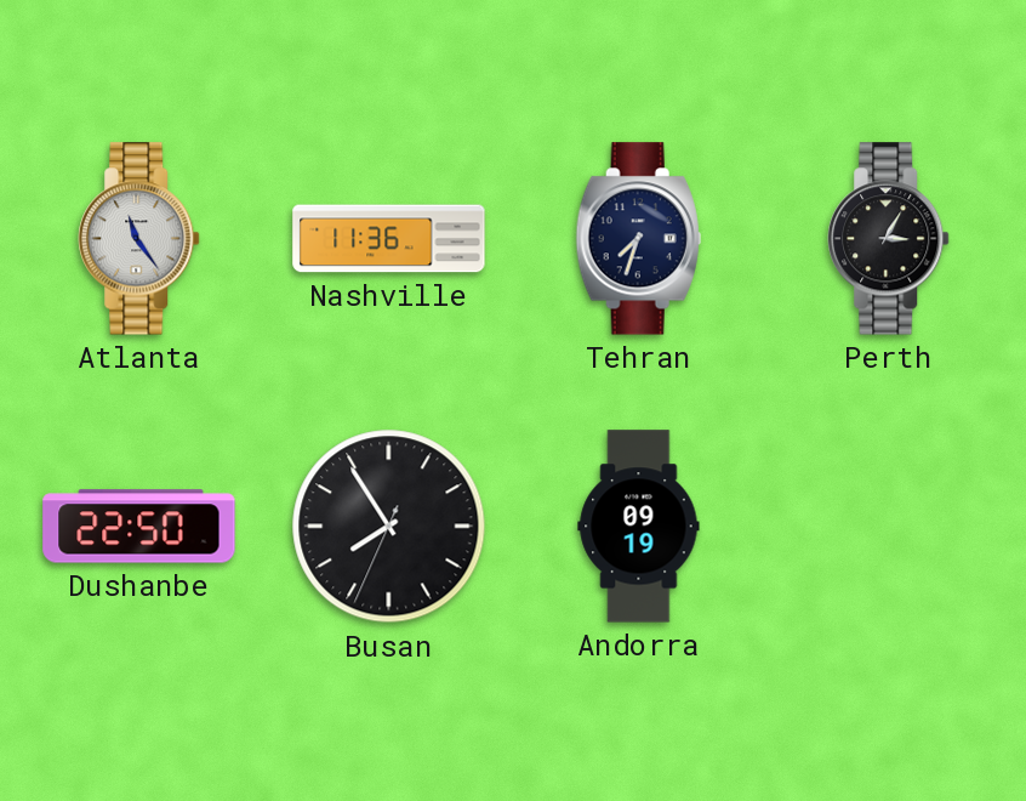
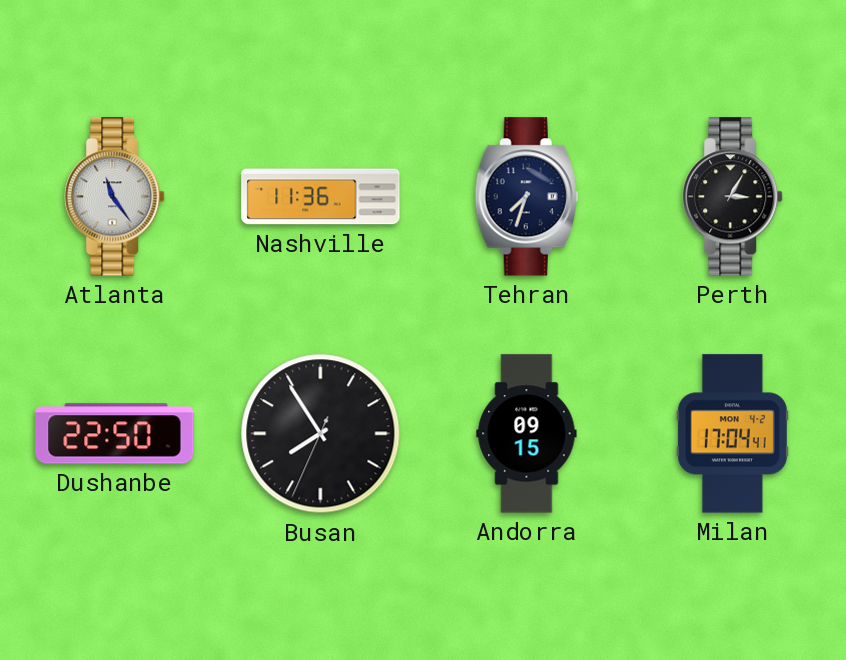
Andorra: 09:19 -> 09:15 (527, 434)
Milan: none -> 17:04 (732, 434)
